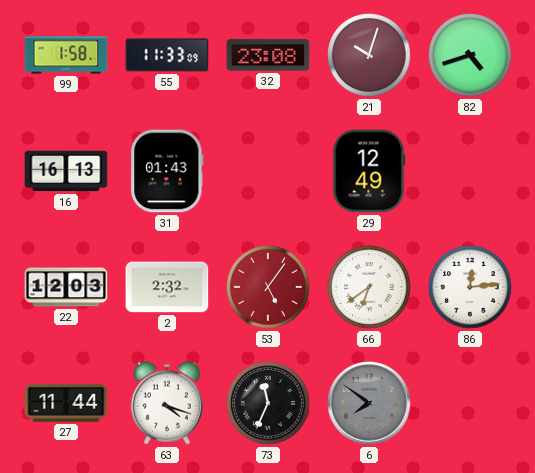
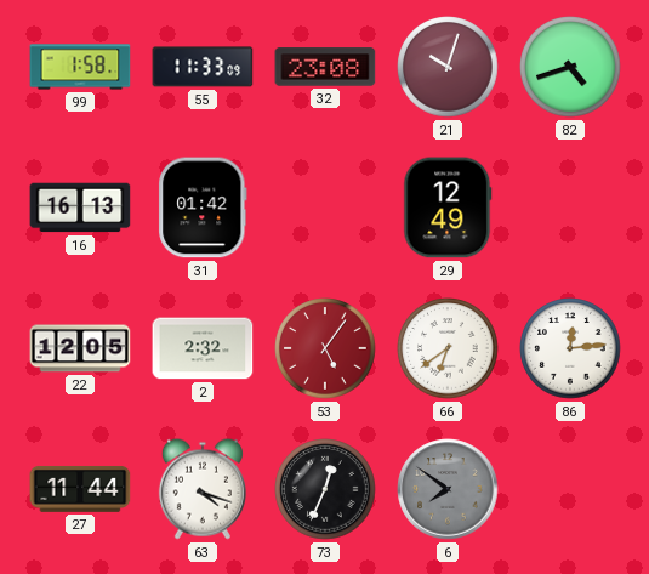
31: 01:43 -> 01:42 (203, 208)
22: 12:03 -> 12:05 (80, 348)
73: 11:34 -> 12:34 (325, 489)
